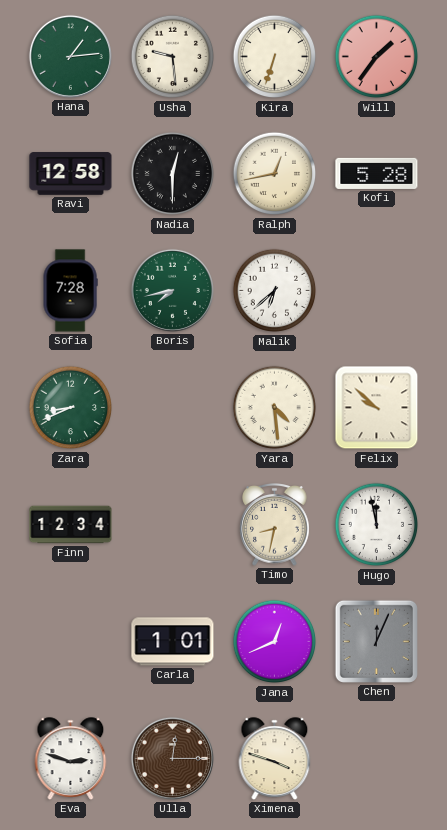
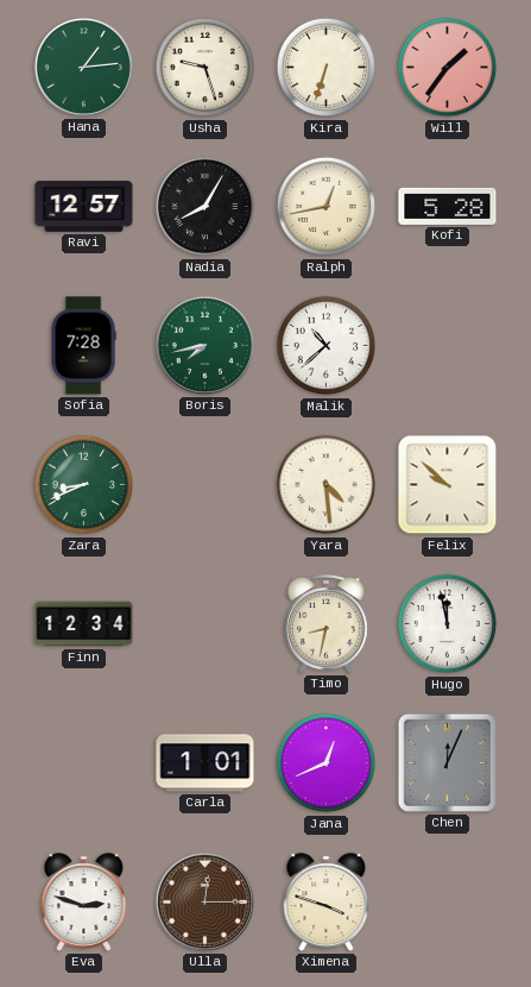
Usha: 9:29 -> 9:27 (206, 68)
Ravi: 12:58 -> 12:57 (84, 207)
Nadia: 12:30 -> 8:05 (206, 207)
Malik: 6:38 -> 10:38 (327, 346)
